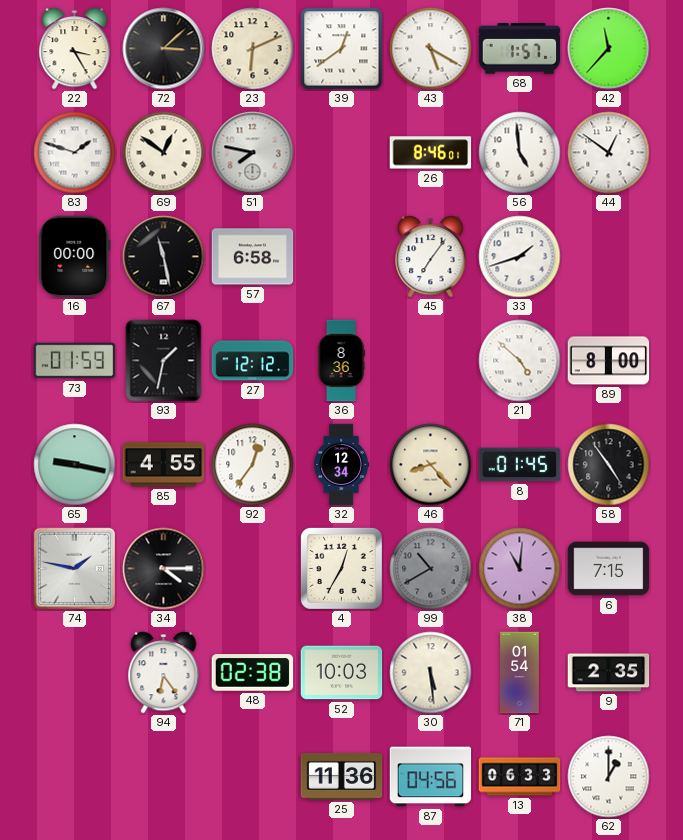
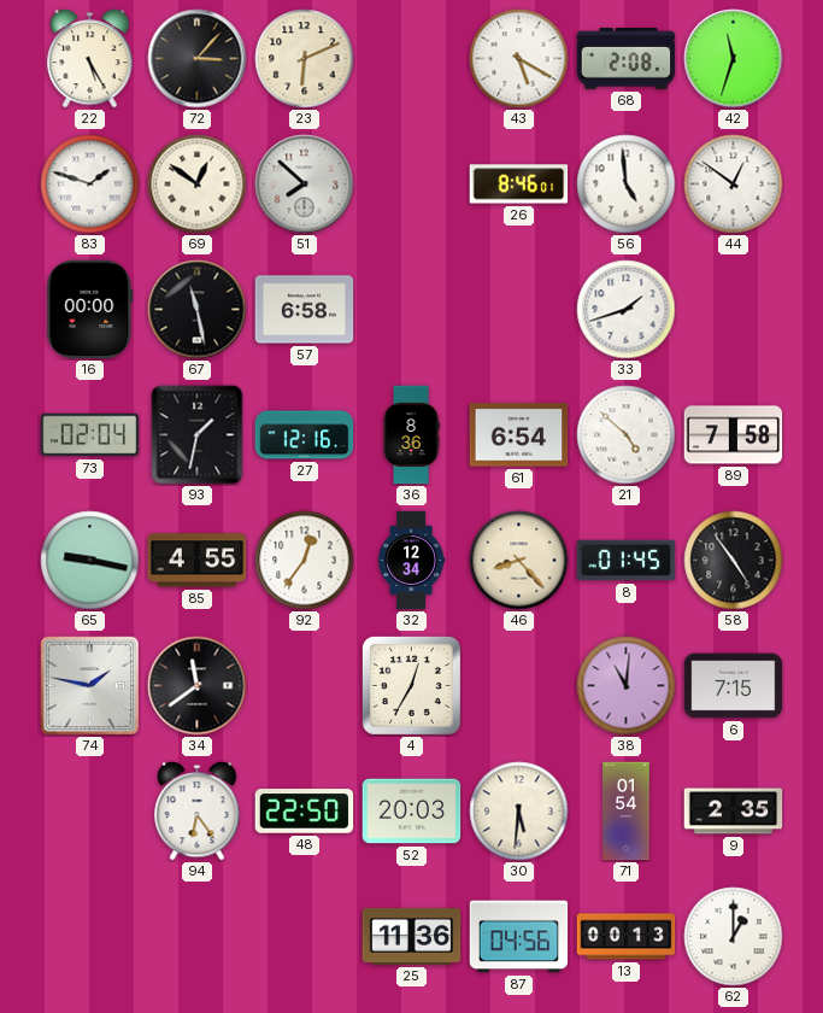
22: 3:25 -> 5:25 (90, 59)
72: 3:08 -> 3:07 (198, 59)
39: 12:39 -> none (342, 49)
68: 1:57 -> 2:08 (627, 59)
42: 11:37 -> 11:33 (734, 59)
51: 7:47 -> 7:52 (305, 185)
45: 7:06 -> none (431, 257)
73: 01:59 -> 02:04 (90, 435)
27: 12:12 -> 12:16 (305, 435)
61: none -> 6:54 (519, 435)
89: 8:00 -> 7:58 (734, 435)
34: 4:15 -> 11:39 (198, 686)
99: 10:40 -> none (431, 569)
48: 02:38 -> 22:50 (305, 812)
52: 10:03 -> 20:03 (412, 812)
30: 5:29 -> 5:31 (519, 812)
13: 06:33 -> 00:13 (627, 937)
